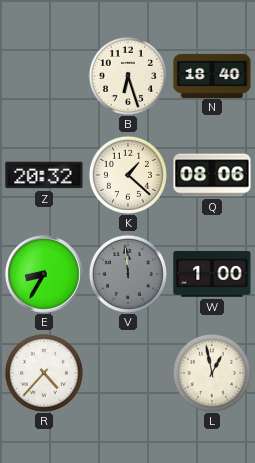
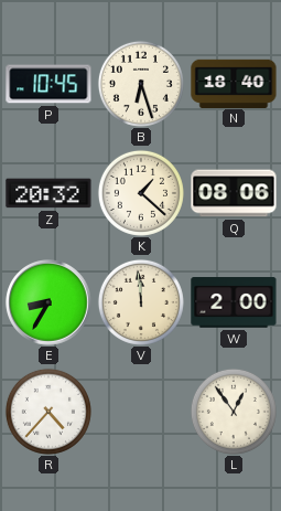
P: none -> 10:45 (48, 84)
V dial: grey -> cream (141, 302)
W: 1:00 -> 2:00 (234, 302)
L: 12:58 -> 12:54 (234, 412)
